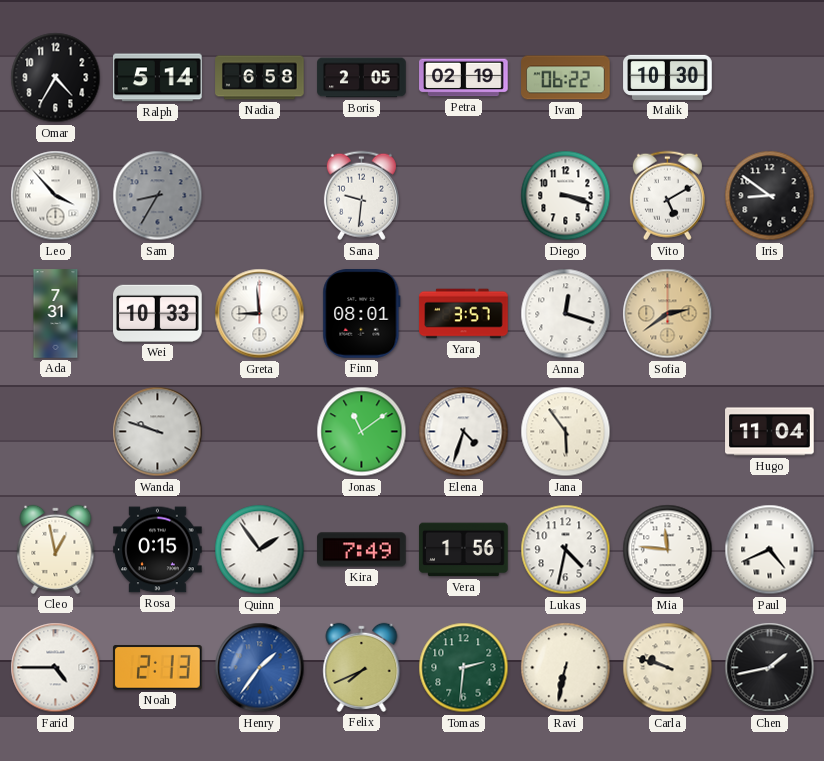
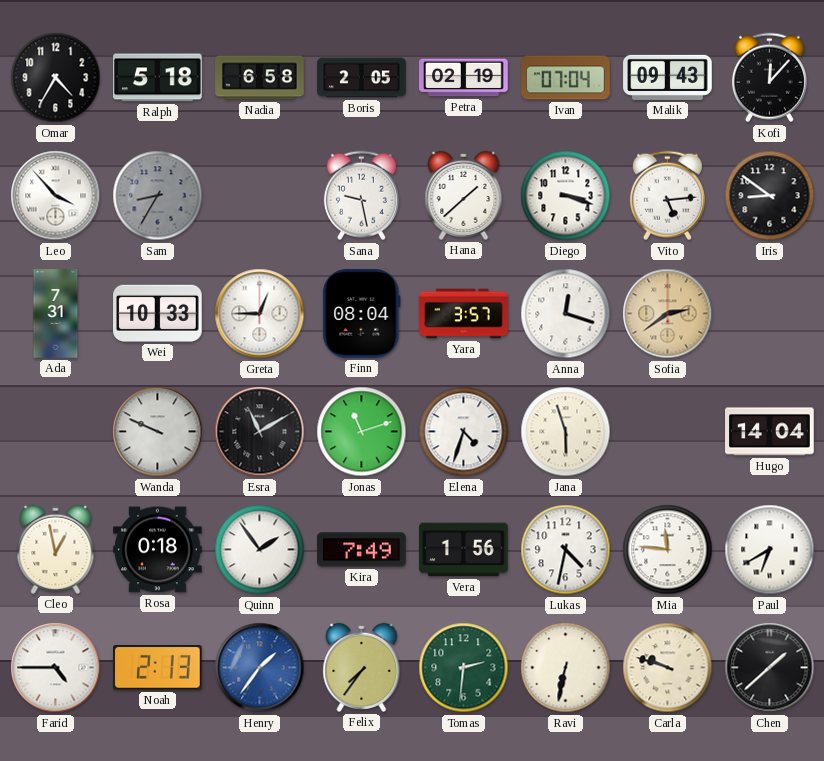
Ralph: 5:14 -> 5:18 (158, 78)
Ivan: 06:22 -> 07:04 (566, 78)
Malik: 10:30 -> 09:43 (668, 77)
Kofi: none -> 12:07 (769, 78)
Sana: 9:31 -> 9:28 (361, 196)
Hana: none -> 1:38 (464, 195)
Vito: 5:10 -> 5:14 (667, 196)
Greta: 8:59 -> 12:45 (260, 314)
Finn: 08:01 -> 08:04 (362, 314)
Wanda: 9:48 -> 9:49 (158, 432)
Esra: none -> 11:10 (260, 432)
Jonas: 11:09 -> 11:12 (362, 432)
Jana: 5:54 -> 5:57 (566, 432)
Hugo: 11:04 -> 14:04 (770, 432)
Rosa: 0:15 -> 0:18 (158, 550)
Paul: 4:41 -> 6:40 (770, 550)
Felix: 7:41 -> 7:36 (362, 667)
Chen: 1:43 -> 1:38 (770, 668)
